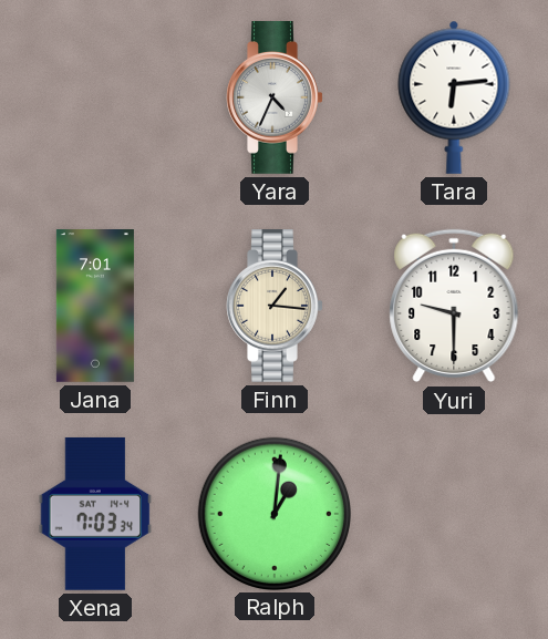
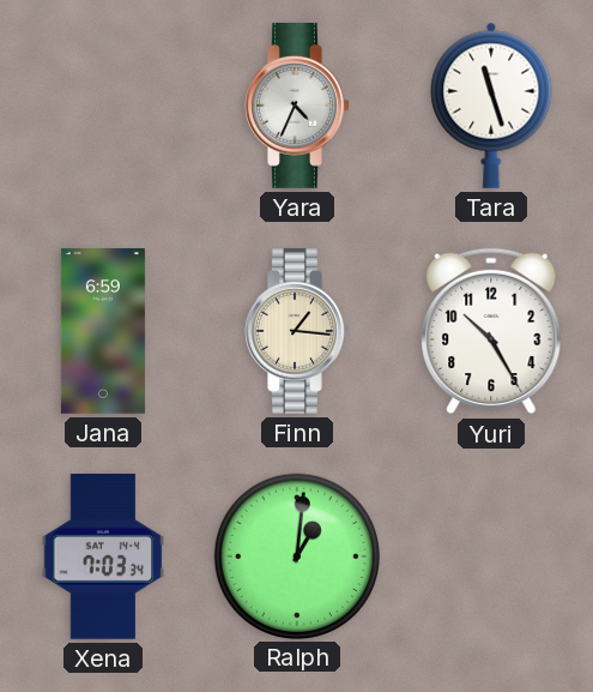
Tara: 6:14 -> 11:27 (491, 106)
Jana: 7:01 -> 6:59 (103, 332)
Yuri: 9:30 -> 10:25 (491, 331)
